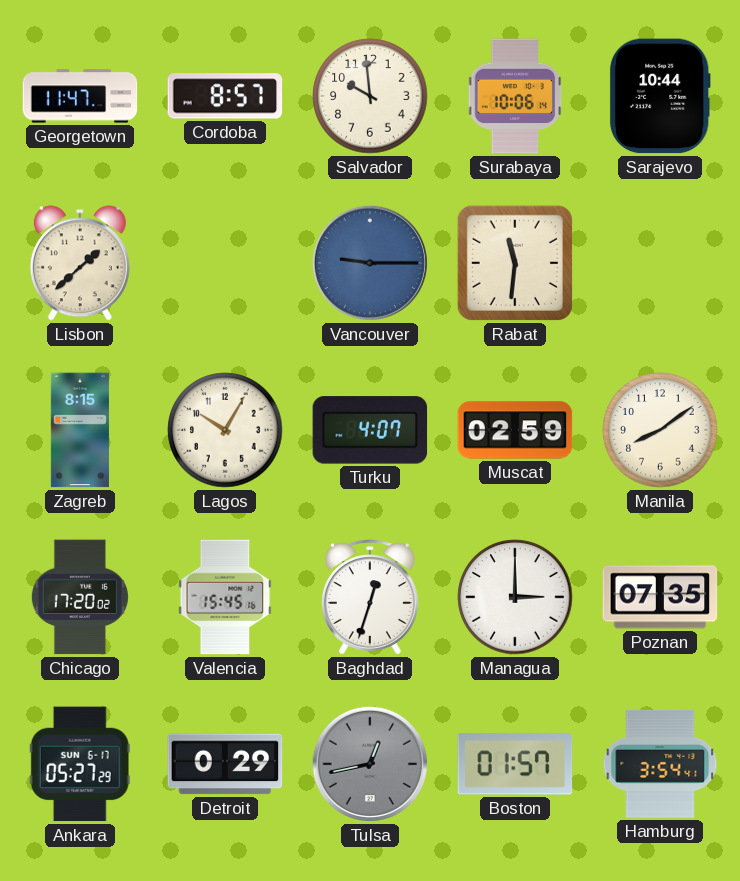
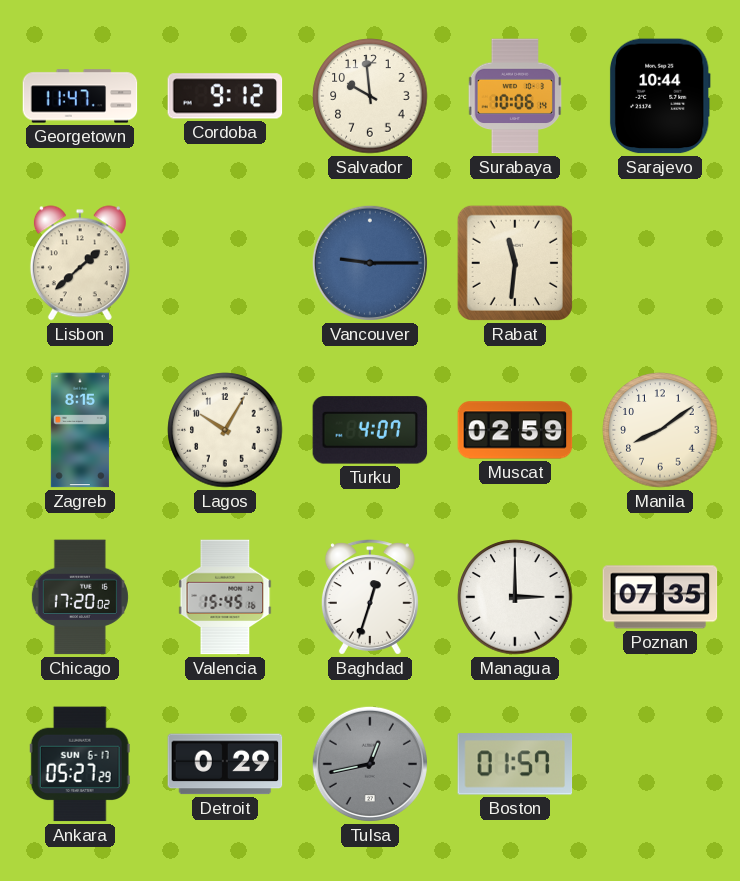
Cordoba: 8:57 -> 9:12 (225, 96)
Hamburg: 3:54 -> none (660, 764)
